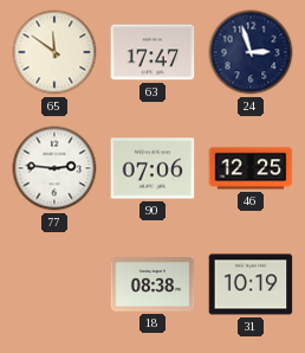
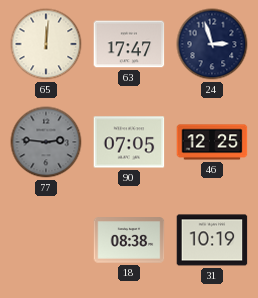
65: 11:51 -> 12:01 (46, 44)
77 dial: white -> grey (46, 142)
90: 07:06 -> 07:05 (129, 142)
